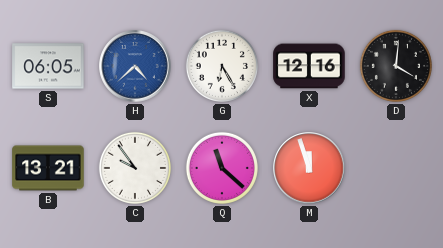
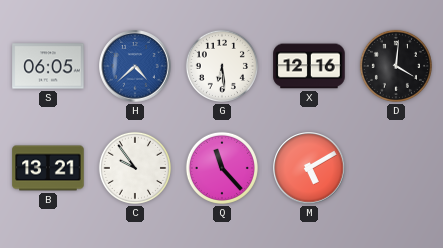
G: 6:25 -> 6:29 (222, 66)
Q: 11:22 -> 11:23 (222, 168)
M: 11:57 -> 5:10 (309, 168)
